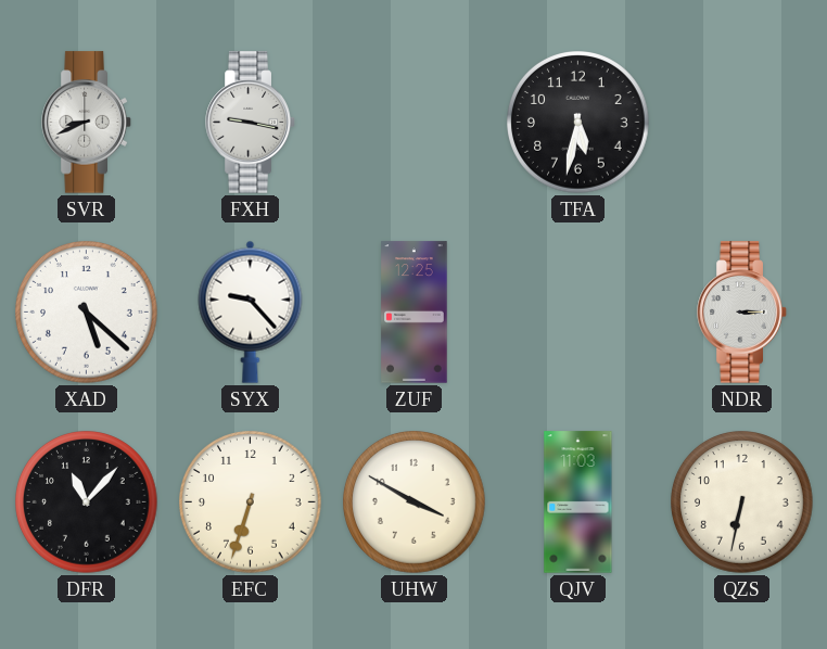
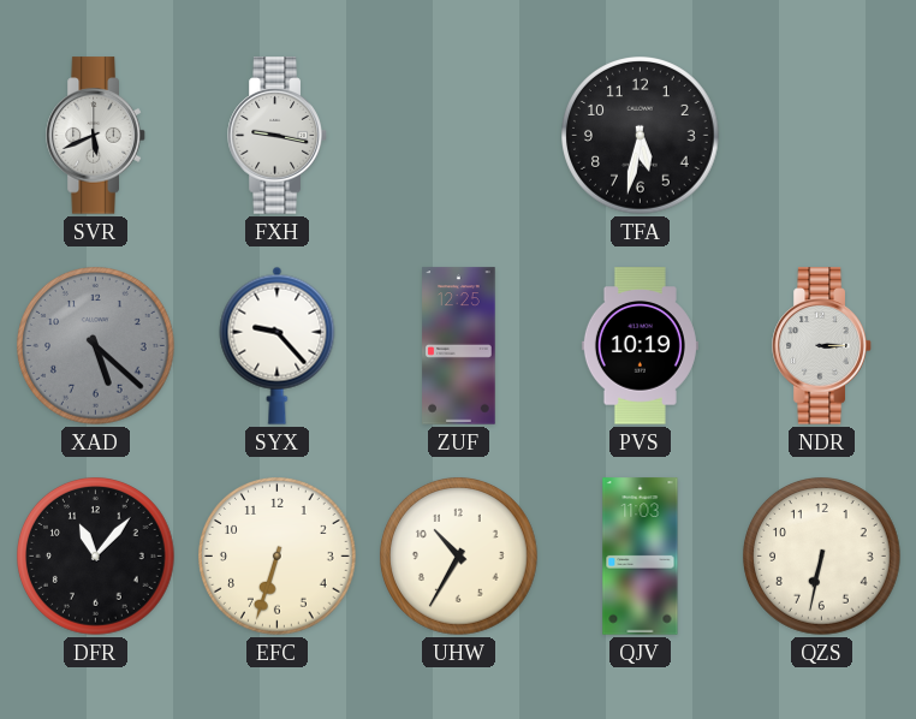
SVR: 8:41 -> 5:41 (96, 136)
XAD dial: white -> grey (96, 346)
PVS: none -> 10:19 (640, 346)
UHW: 3:50 -> 10:35 (459, 557)
